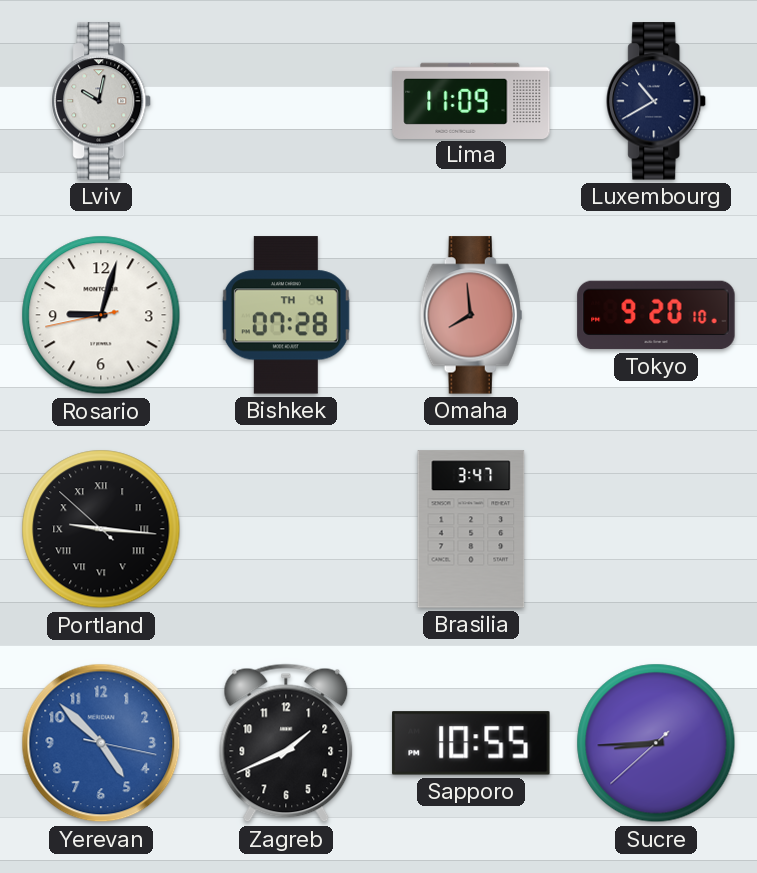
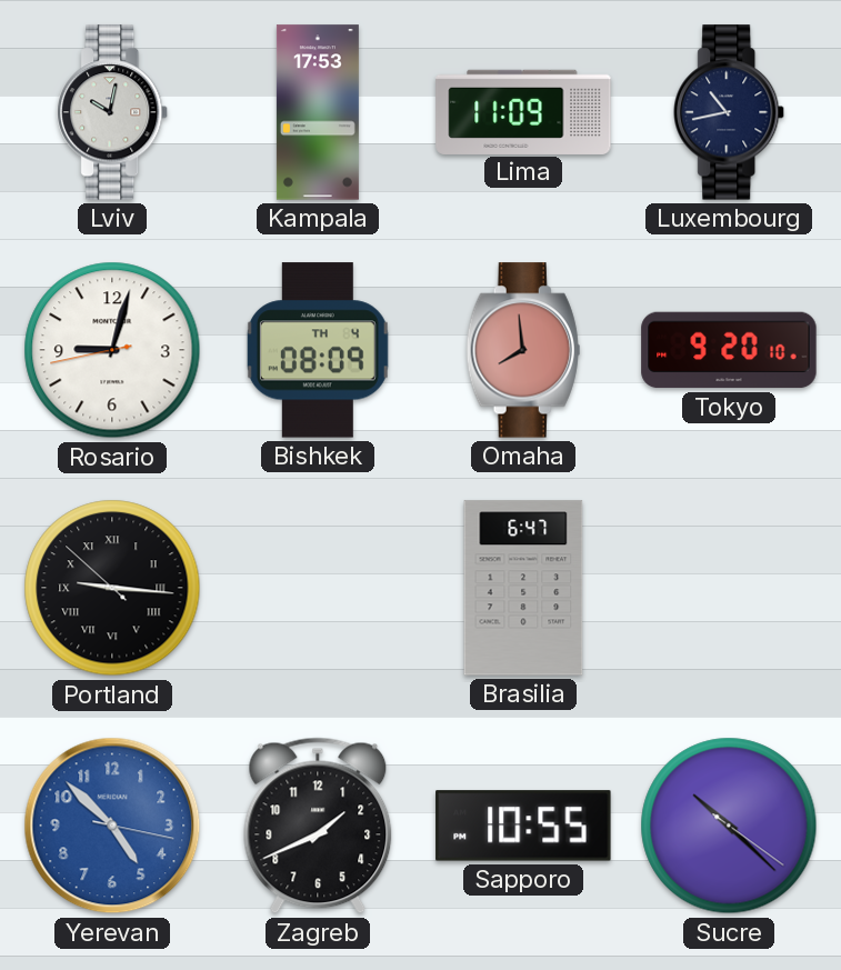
Kampala: none -> 17:53 (318, 112)
Luxembourg: 10:40 -> 10:43 (730, 112)
Bishkek: 07:28 -> 08:09 (318, 350)
Brasilia: 3:47 -> 6:47 (523, 588)
Sucre: 8:44 -> 10:22 (729, 826)
